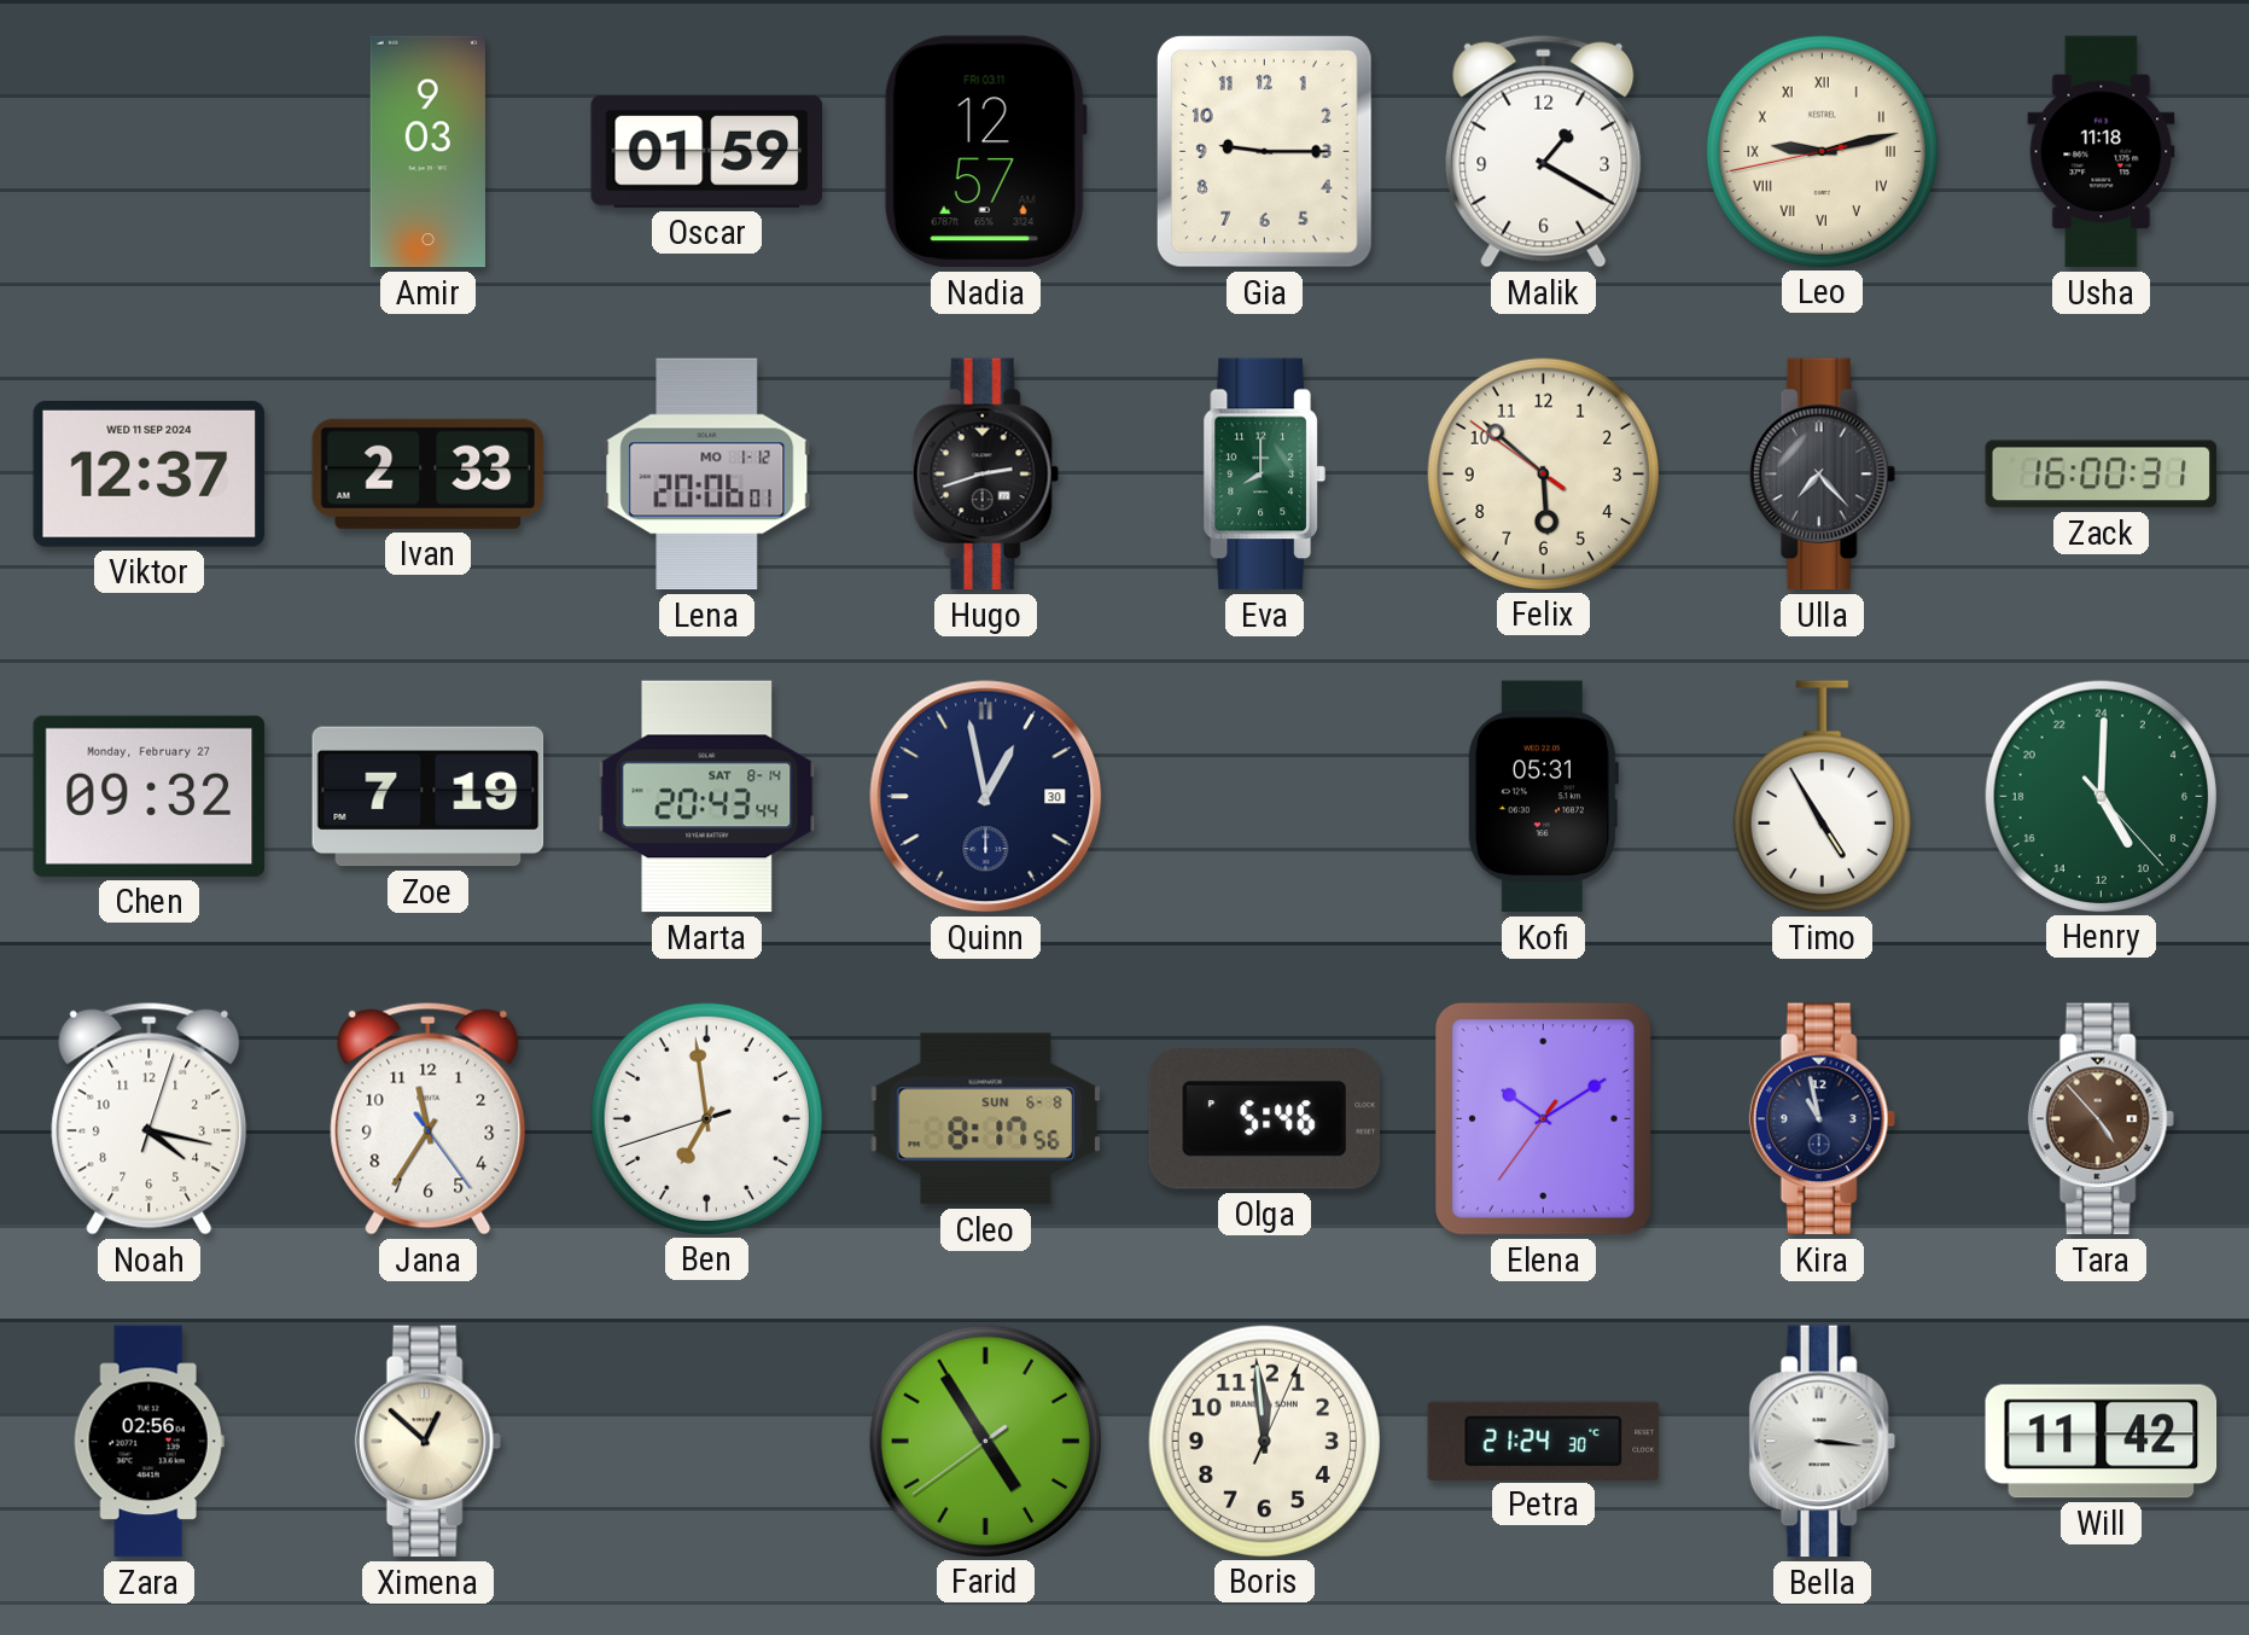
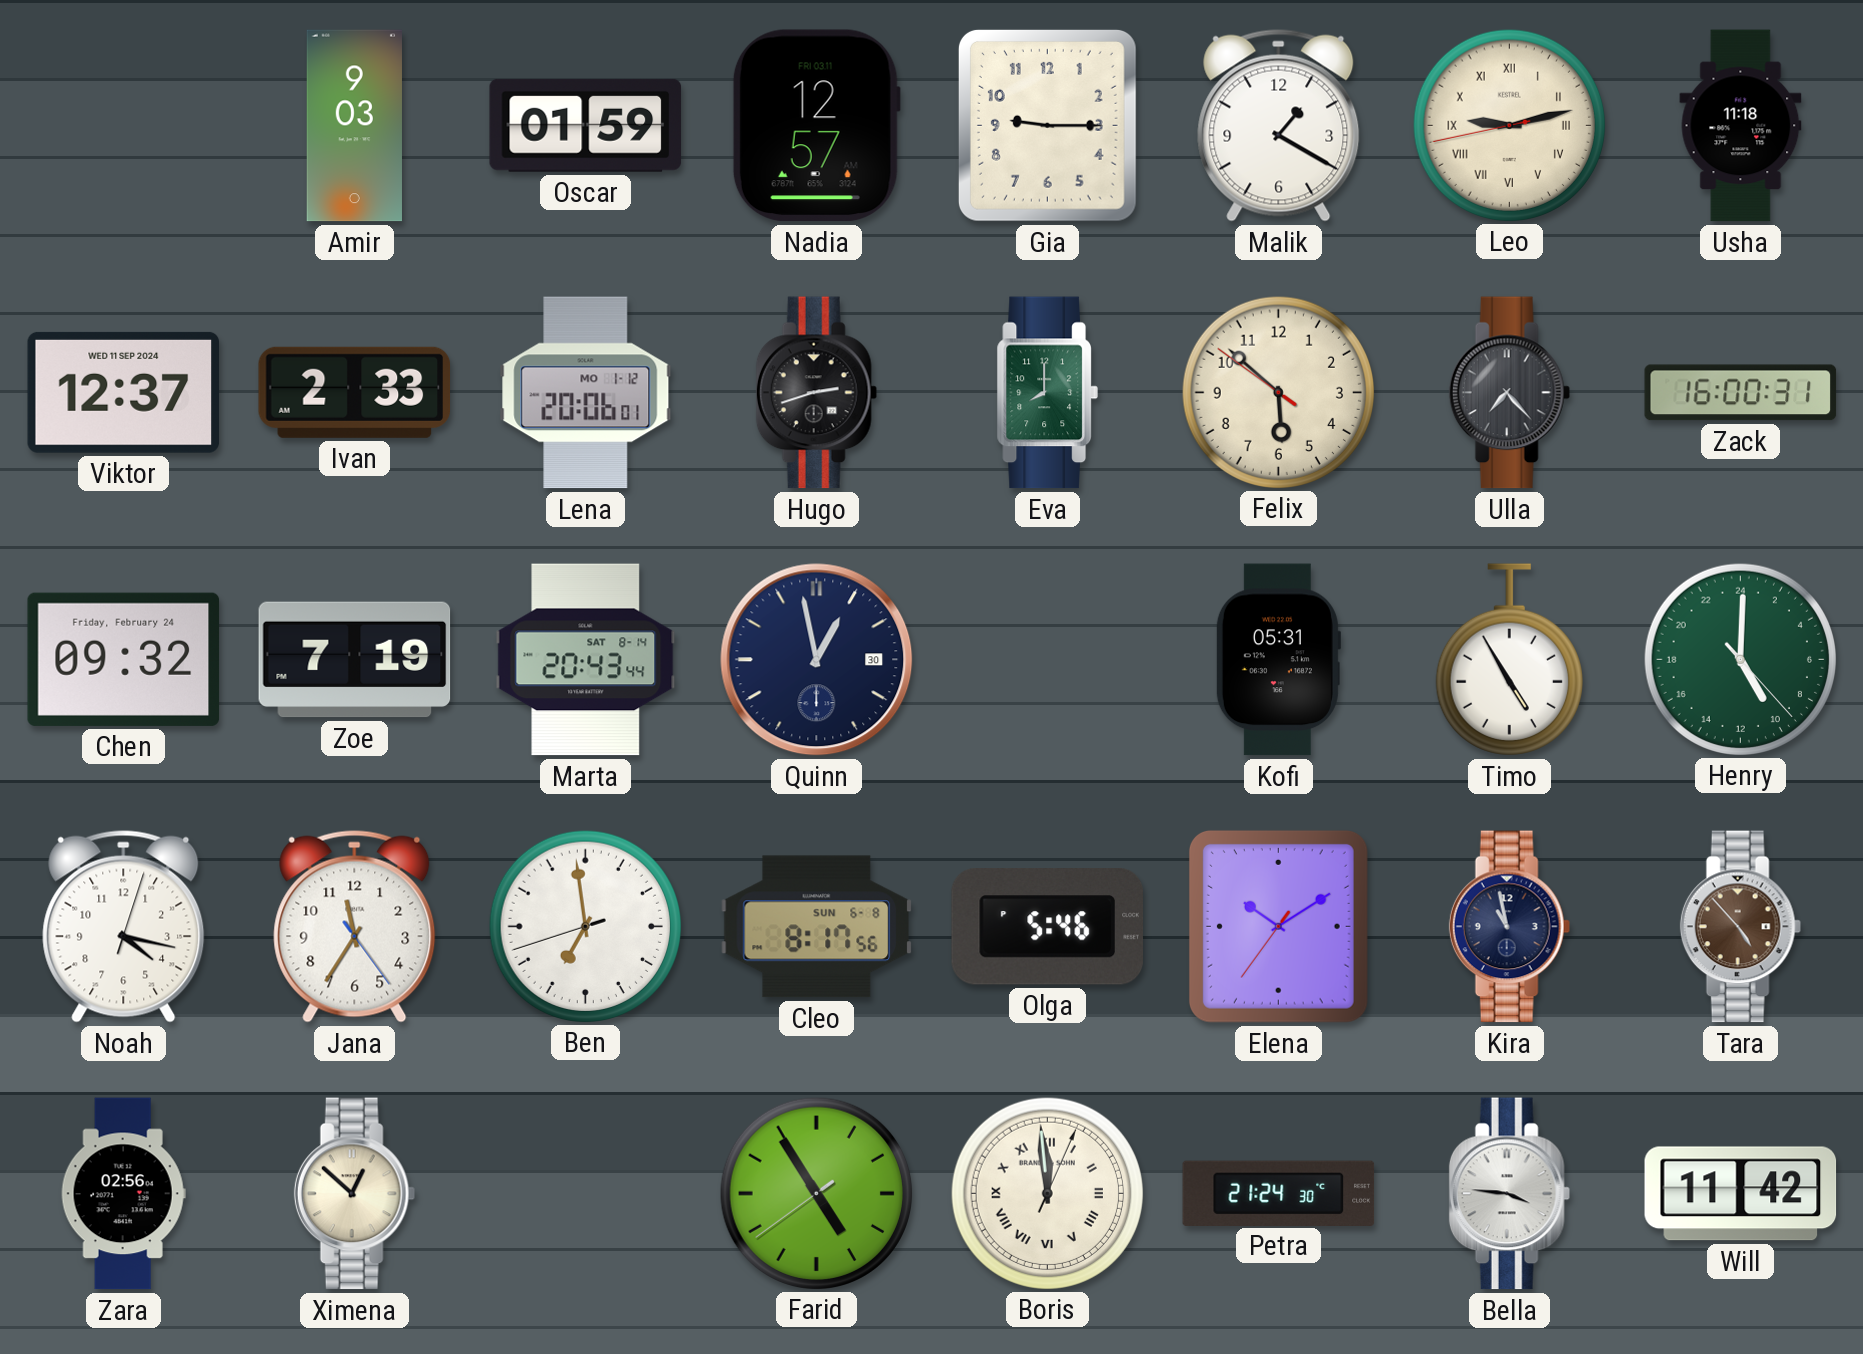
Chen date: Monday, February 27 -> Friday, February 24 (123, 659)
Boris numerals: Arabic -> Roman (1047, 1193)
Bella: 3:16 -> 3:46 (1509, 1194)
